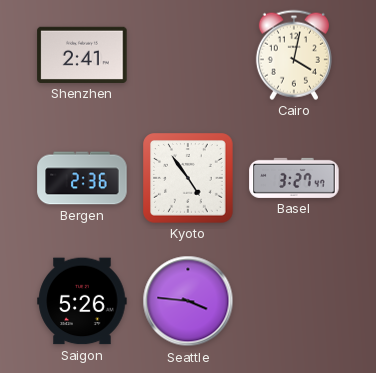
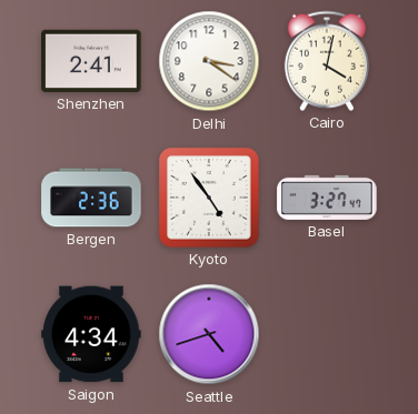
Delhi: none -> 3:21 (209, 61)
Saigon: 5:26 -> 4:34 (91, 334)
Seattle: 3:46 -> 4:42 (209, 334)
